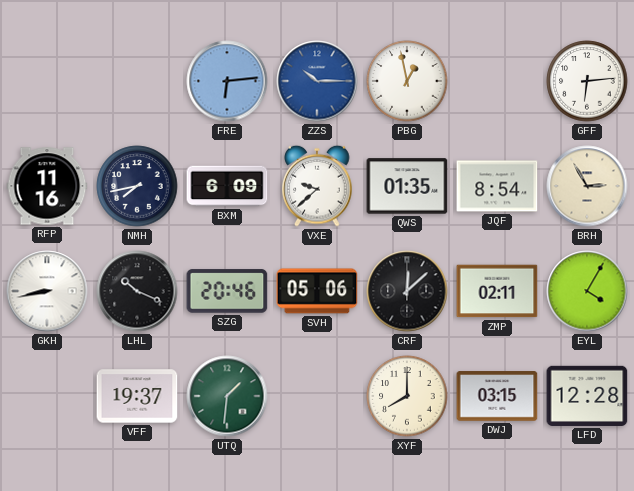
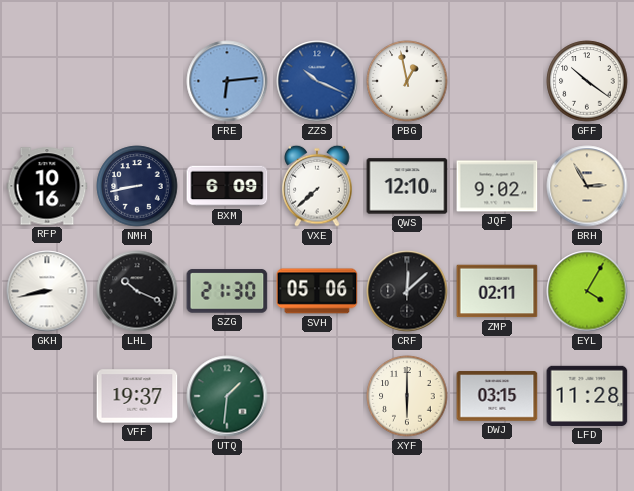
ZZS: 10:15 -> 10:19 (317, 81)
GFF: 6:14 -> 10:21 (587, 81)
RFP: 11:16 -> 10:16 (47, 186)
NMH: 7:43 -> 8:43 (137, 186)
VXE: 9:38 -> 7:38 (317, 186)
QWS: 01:35 -> 12:10 (407, 186)
JQF: 8:54 -> 9:02 (497, 186)
SZG: 20:46 -> 21:30 (227, 291)
XYF: 8:00 -> 6:00 (407, 396)
LFD: 12:28 -> 11:28 (587, 396)
